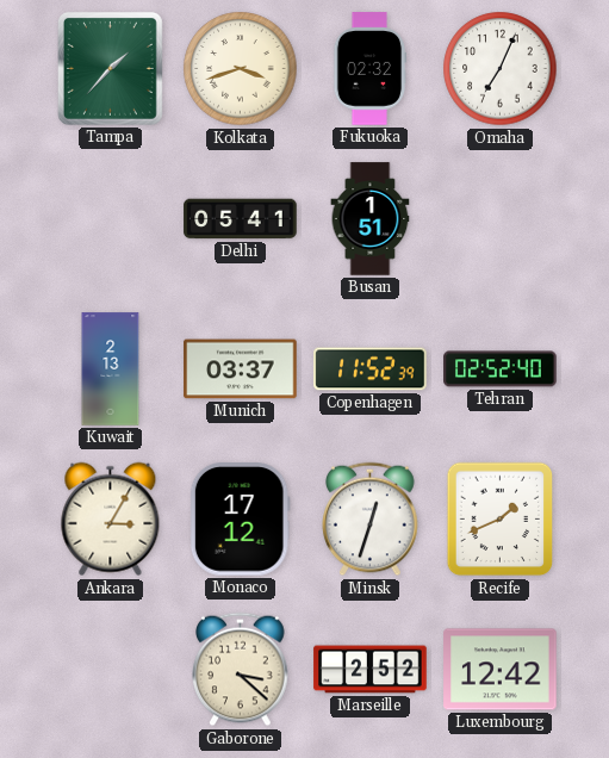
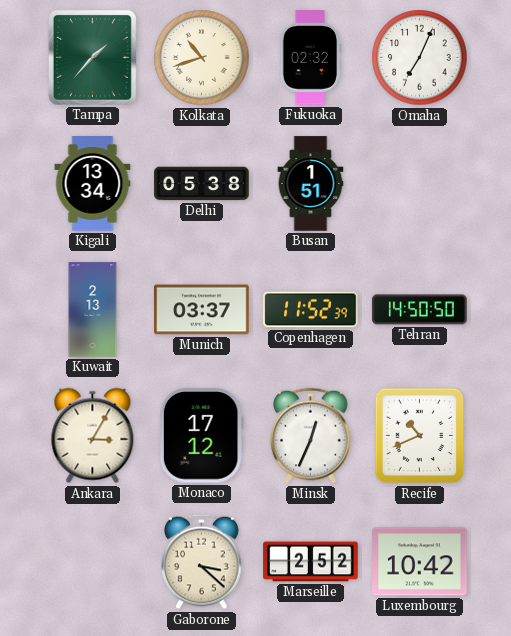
Kolkata: 3:42 -> 10:42 (202, 58)
Kigali: none -> 13:34 (93, 184)
Delhi: 05:41 -> 05:38 (202, 184)
Tehran: 02:52 -> 14:50 (420, 310)
Minsk: 12:33 -> 12:34 (311, 436)
Recife: 1:41 -> 10:41 (420, 436)
Luxembourg: 12:42 -> 10:42 (420, 562)
